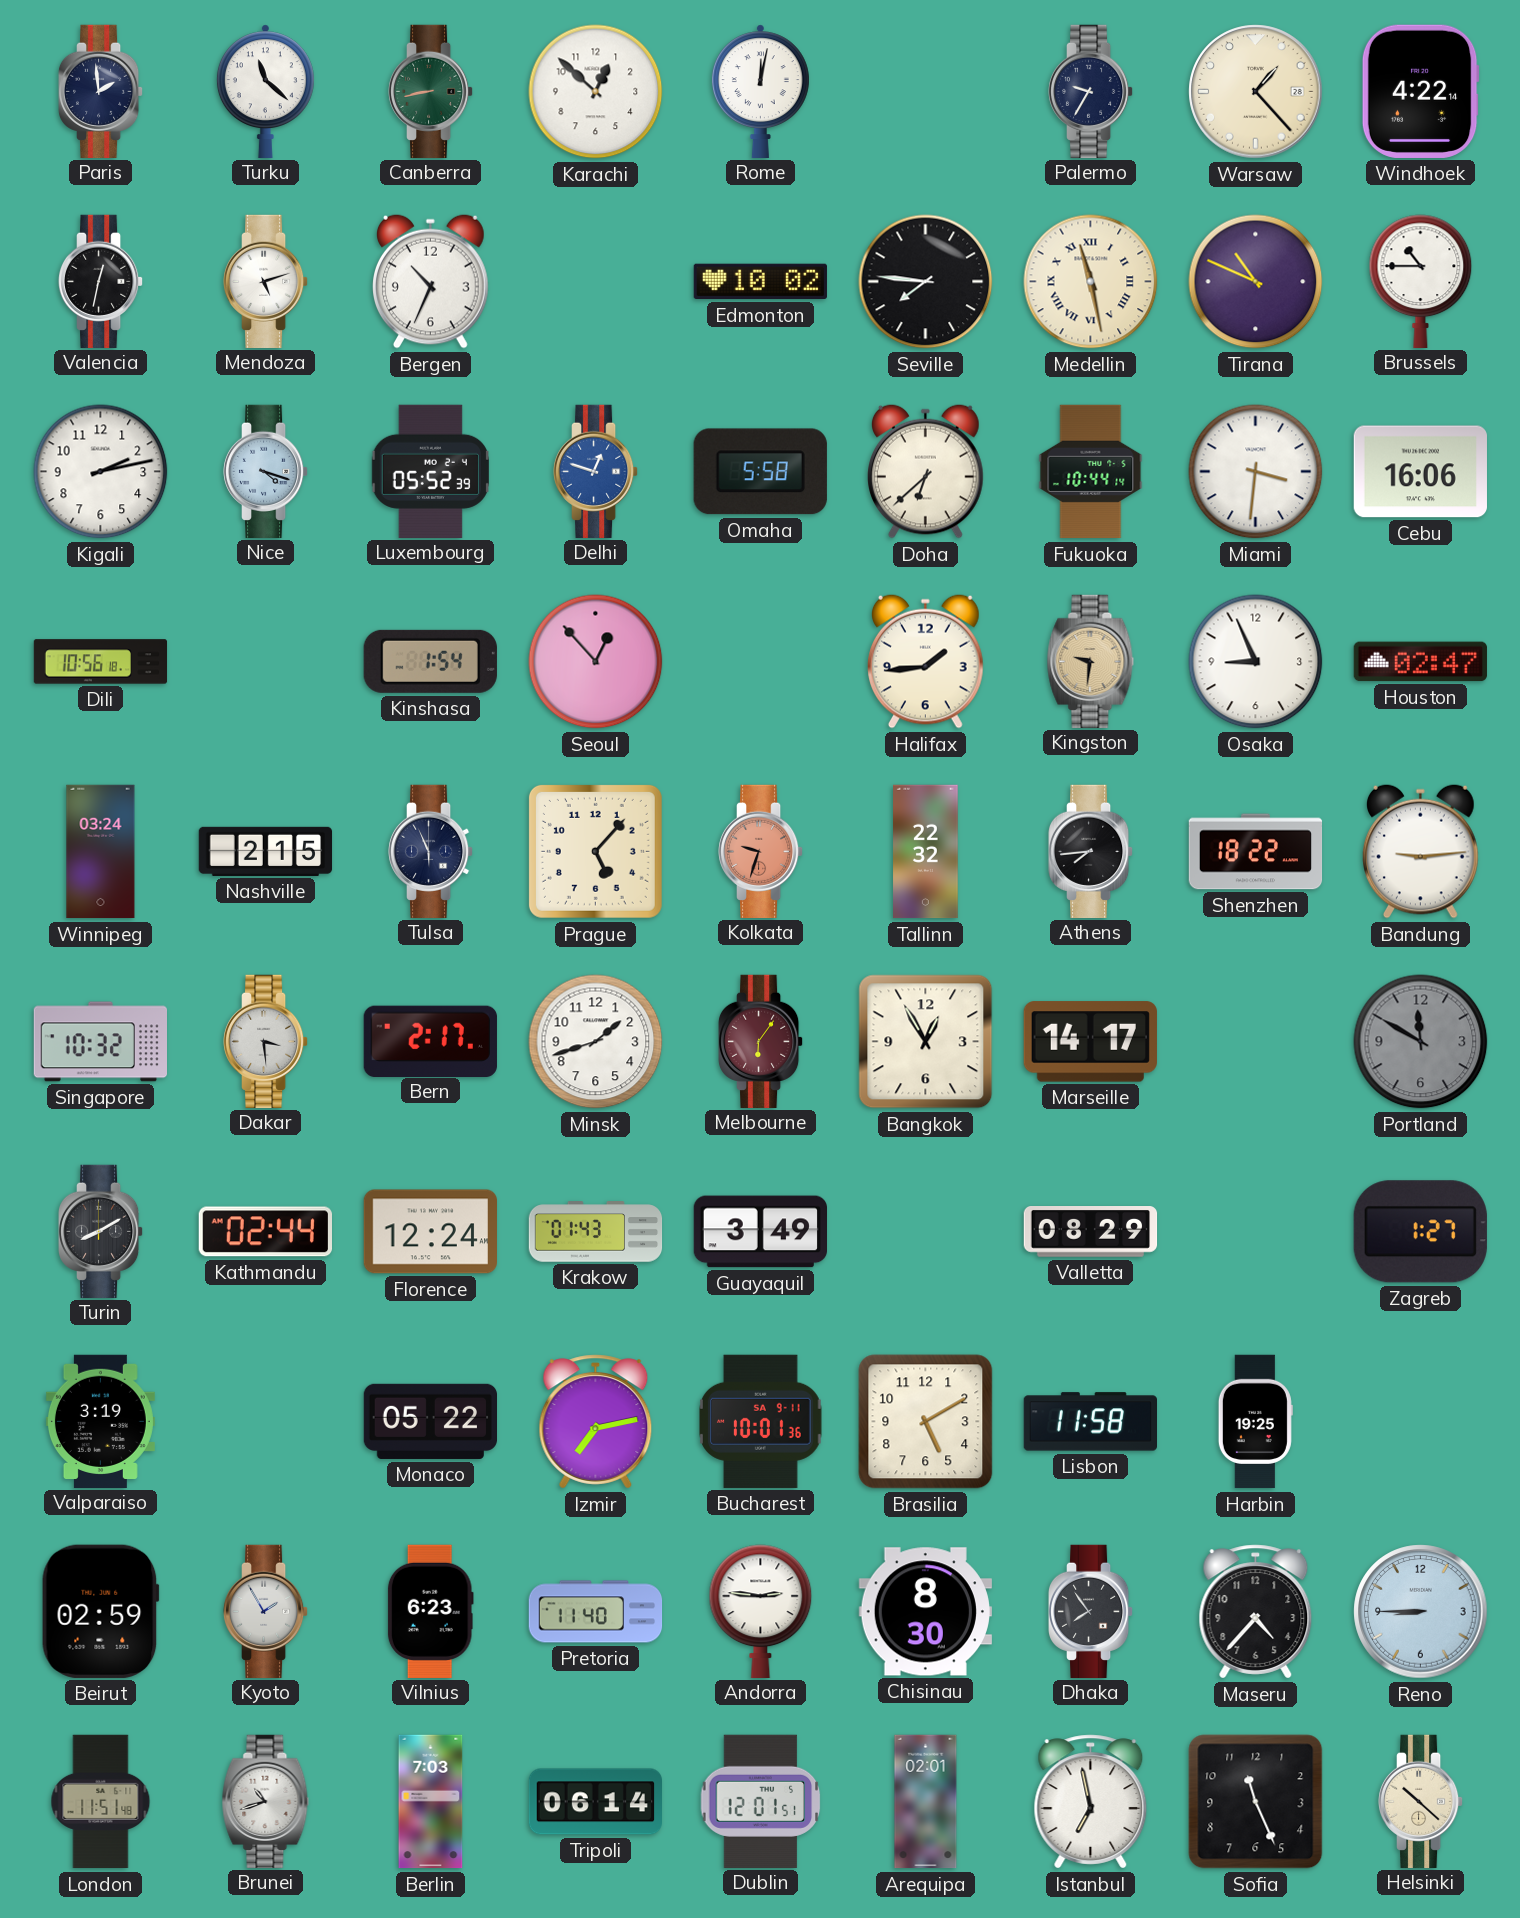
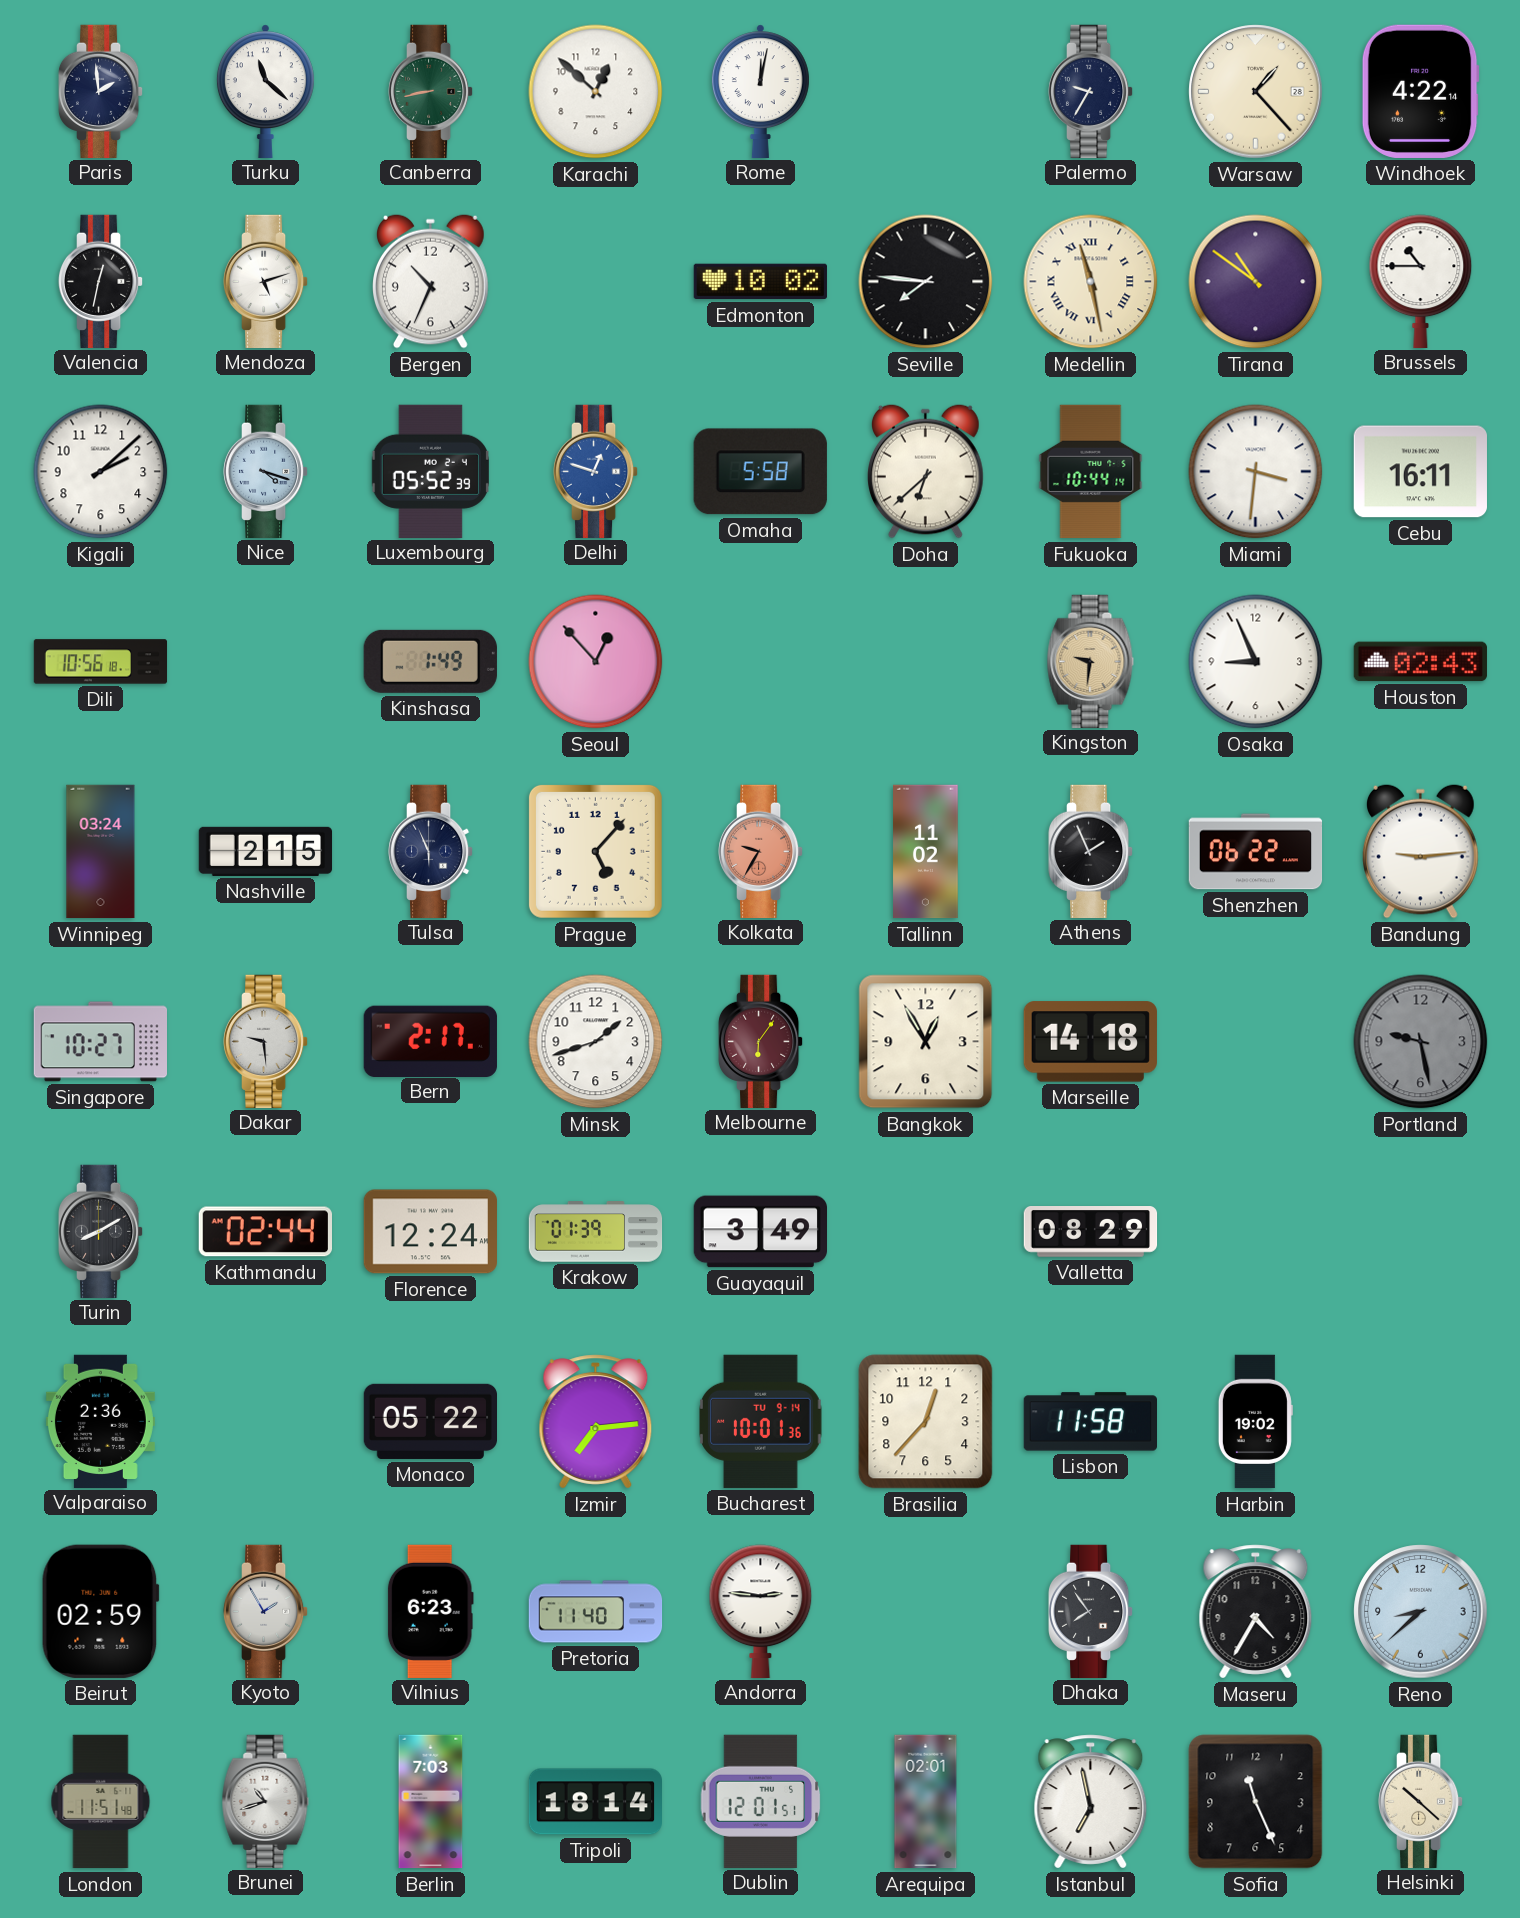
Tirana: 10:49 -> 10:51 (1256, 282)
Kigali: 2:13 -> 2:08 (101, 472)
Cebu: 16:06 -> 16:11 (1420, 472)
Kinshasa: 1:54 -> 1:49 (430, 661)
Halifax: 1:44 -> none (926, 661)
Houston: 02:47 -> 02:43 (1420, 662)
Kolkata: 9:33 -> 9:35 (761, 851)
Tallinn: 22:32 -> 11:02 (926, 852)
Athens: 7:44 -> 1:56 (1091, 851)
Shenzhen: 18:22 -> 06:22 (1256, 852)
Singapore: 10:32 -> 10:27 (101, 1042)
Dakar: 3:29 -> 9:29 (266, 1041)
Marseille: 14:17 -> 14:18 (1090, 1042)
Portland: 11:50 -> 9:28 (1421, 1042)
Krakow: 01:43 -> 01:39 (596, 1232)
Zagreb: 1:27 -> none (1420, 1232)
Valparaiso: 3:19 -> 2:36 (100, 1421)
Izmir: 7:13 -> 7:14 (596, 1422)
Bucharest date: SA 9-11 -> TU 9-14 (761, 1421)
Brasilia: 5:10 -> 12:37 (926, 1422)
Harbin: 19:25 -> 19:02 (1255, 1422)
Chisinau: 8:30 -> none (925, 1612)
Maseru: 4:37 -> 4:35 (1256, 1612)
Reno: 8:45 -> 8:38 (1421, 1612)
Tripoli: 06:14 -> 18:14 (595, 1802)
